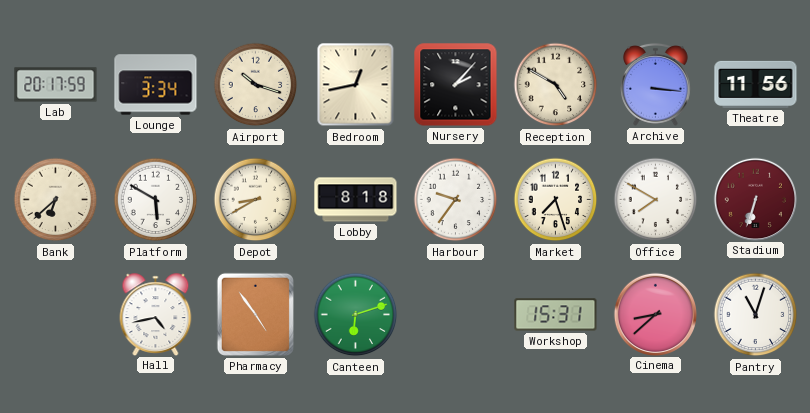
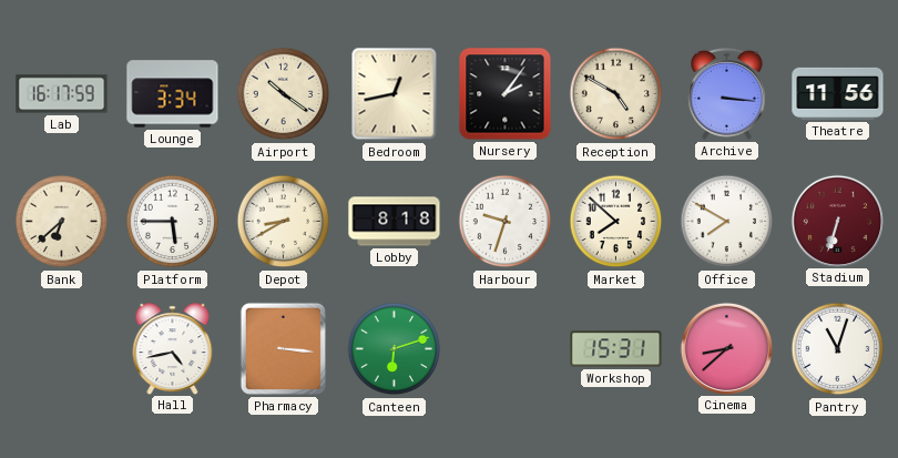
Lab: 20:17 -> 16:17 (62, 94)
Airport: 10:18 -> 10:21 (284, 94)
Nursery: 2:07 -> 2:06 (506, 94)
Platform: 5:50 -> 5:45 (173, 222)
Harbour: 9:36 -> 9:33 (506, 222)
Market: 7:27 -> 7:52 (616, 222)
Pharmacy: 4:54 -> 3:16 (283, 348)
